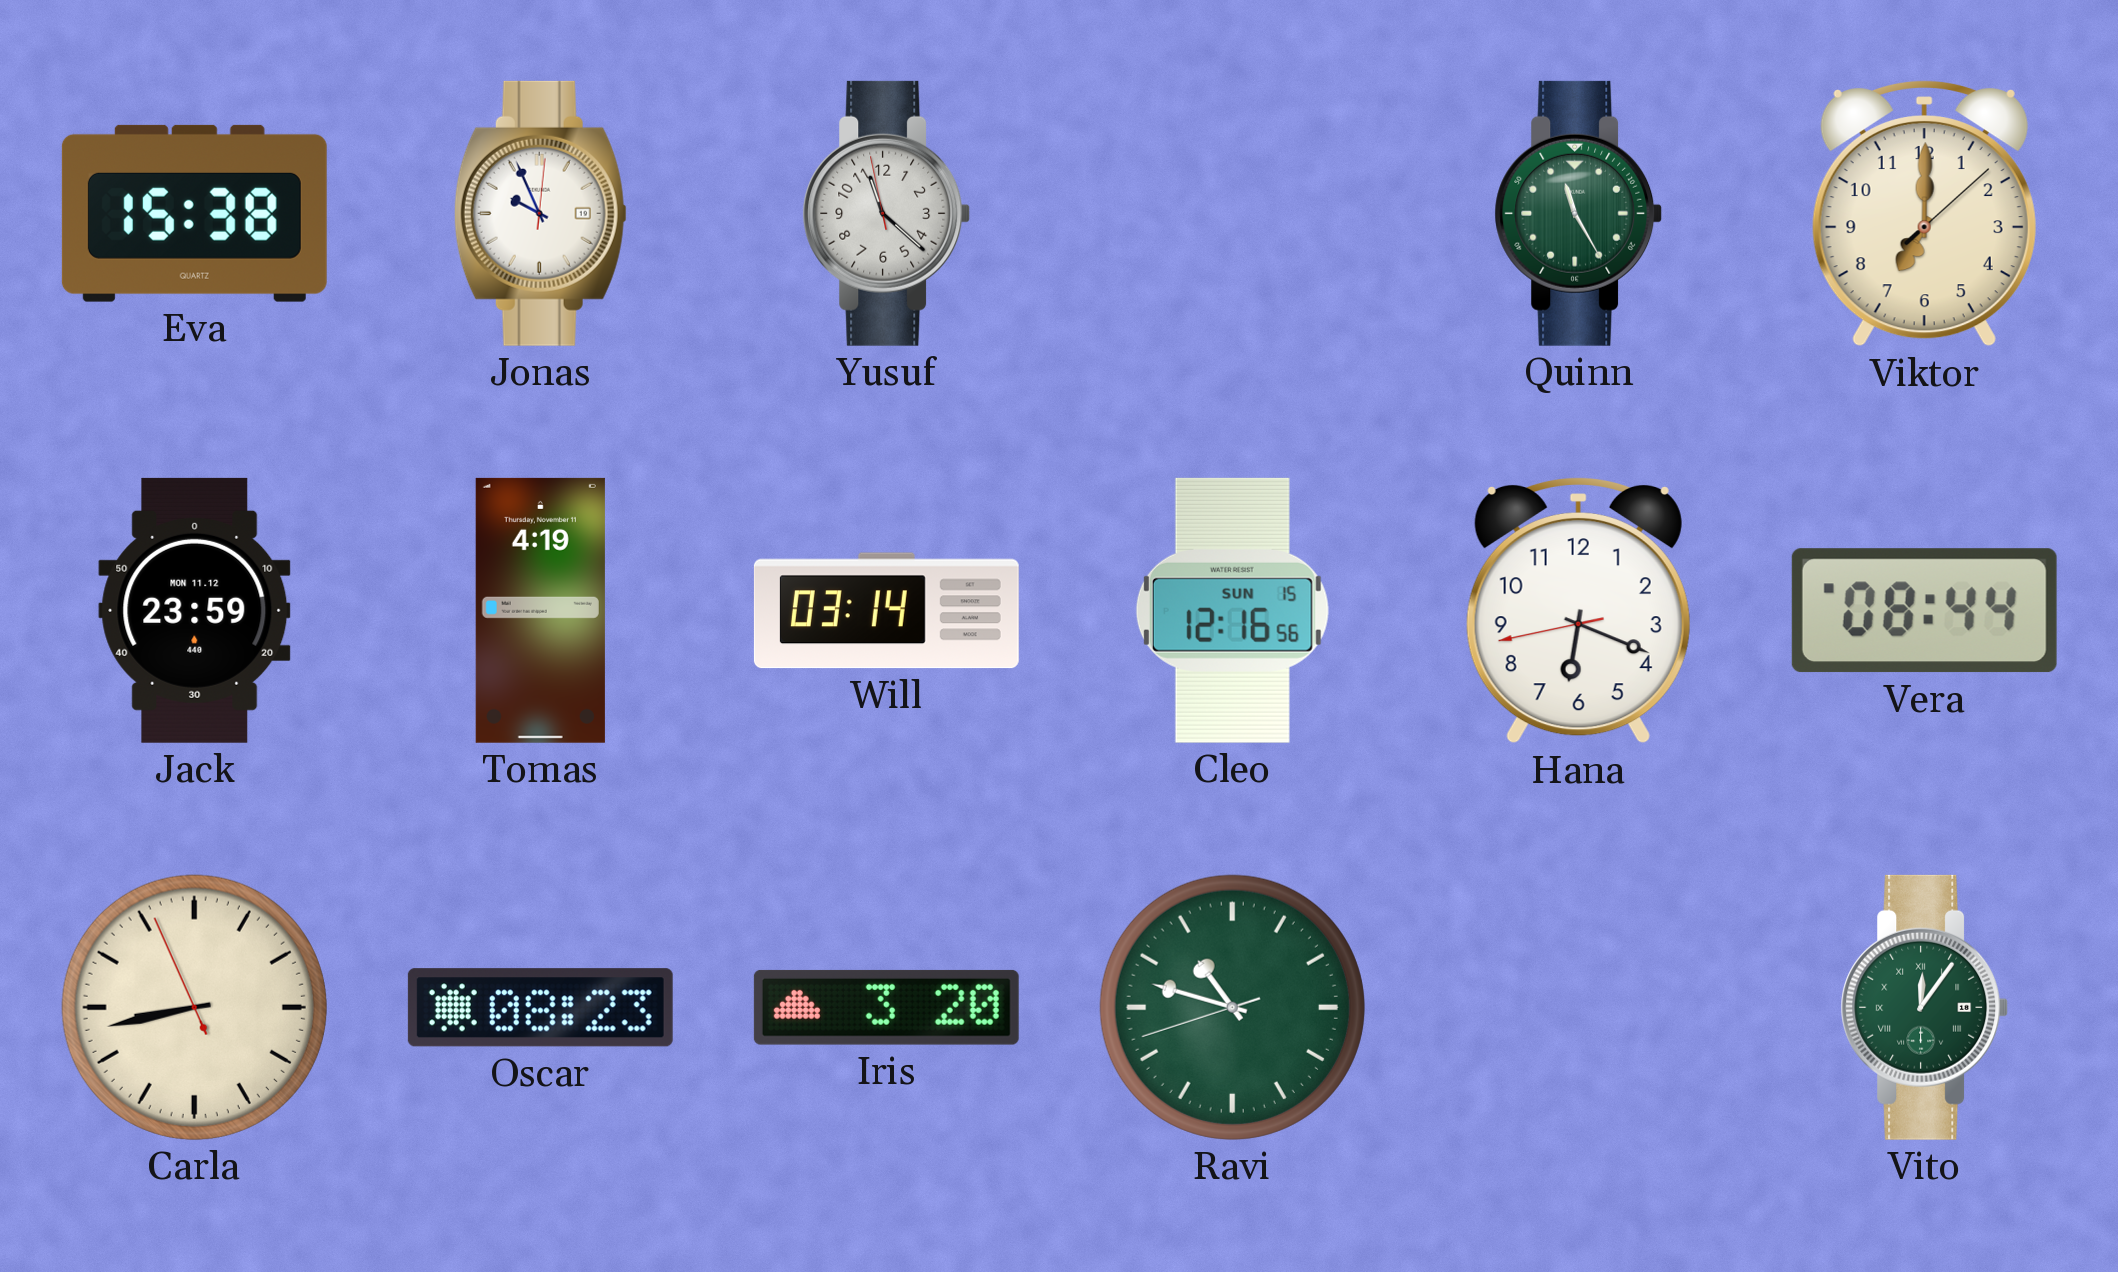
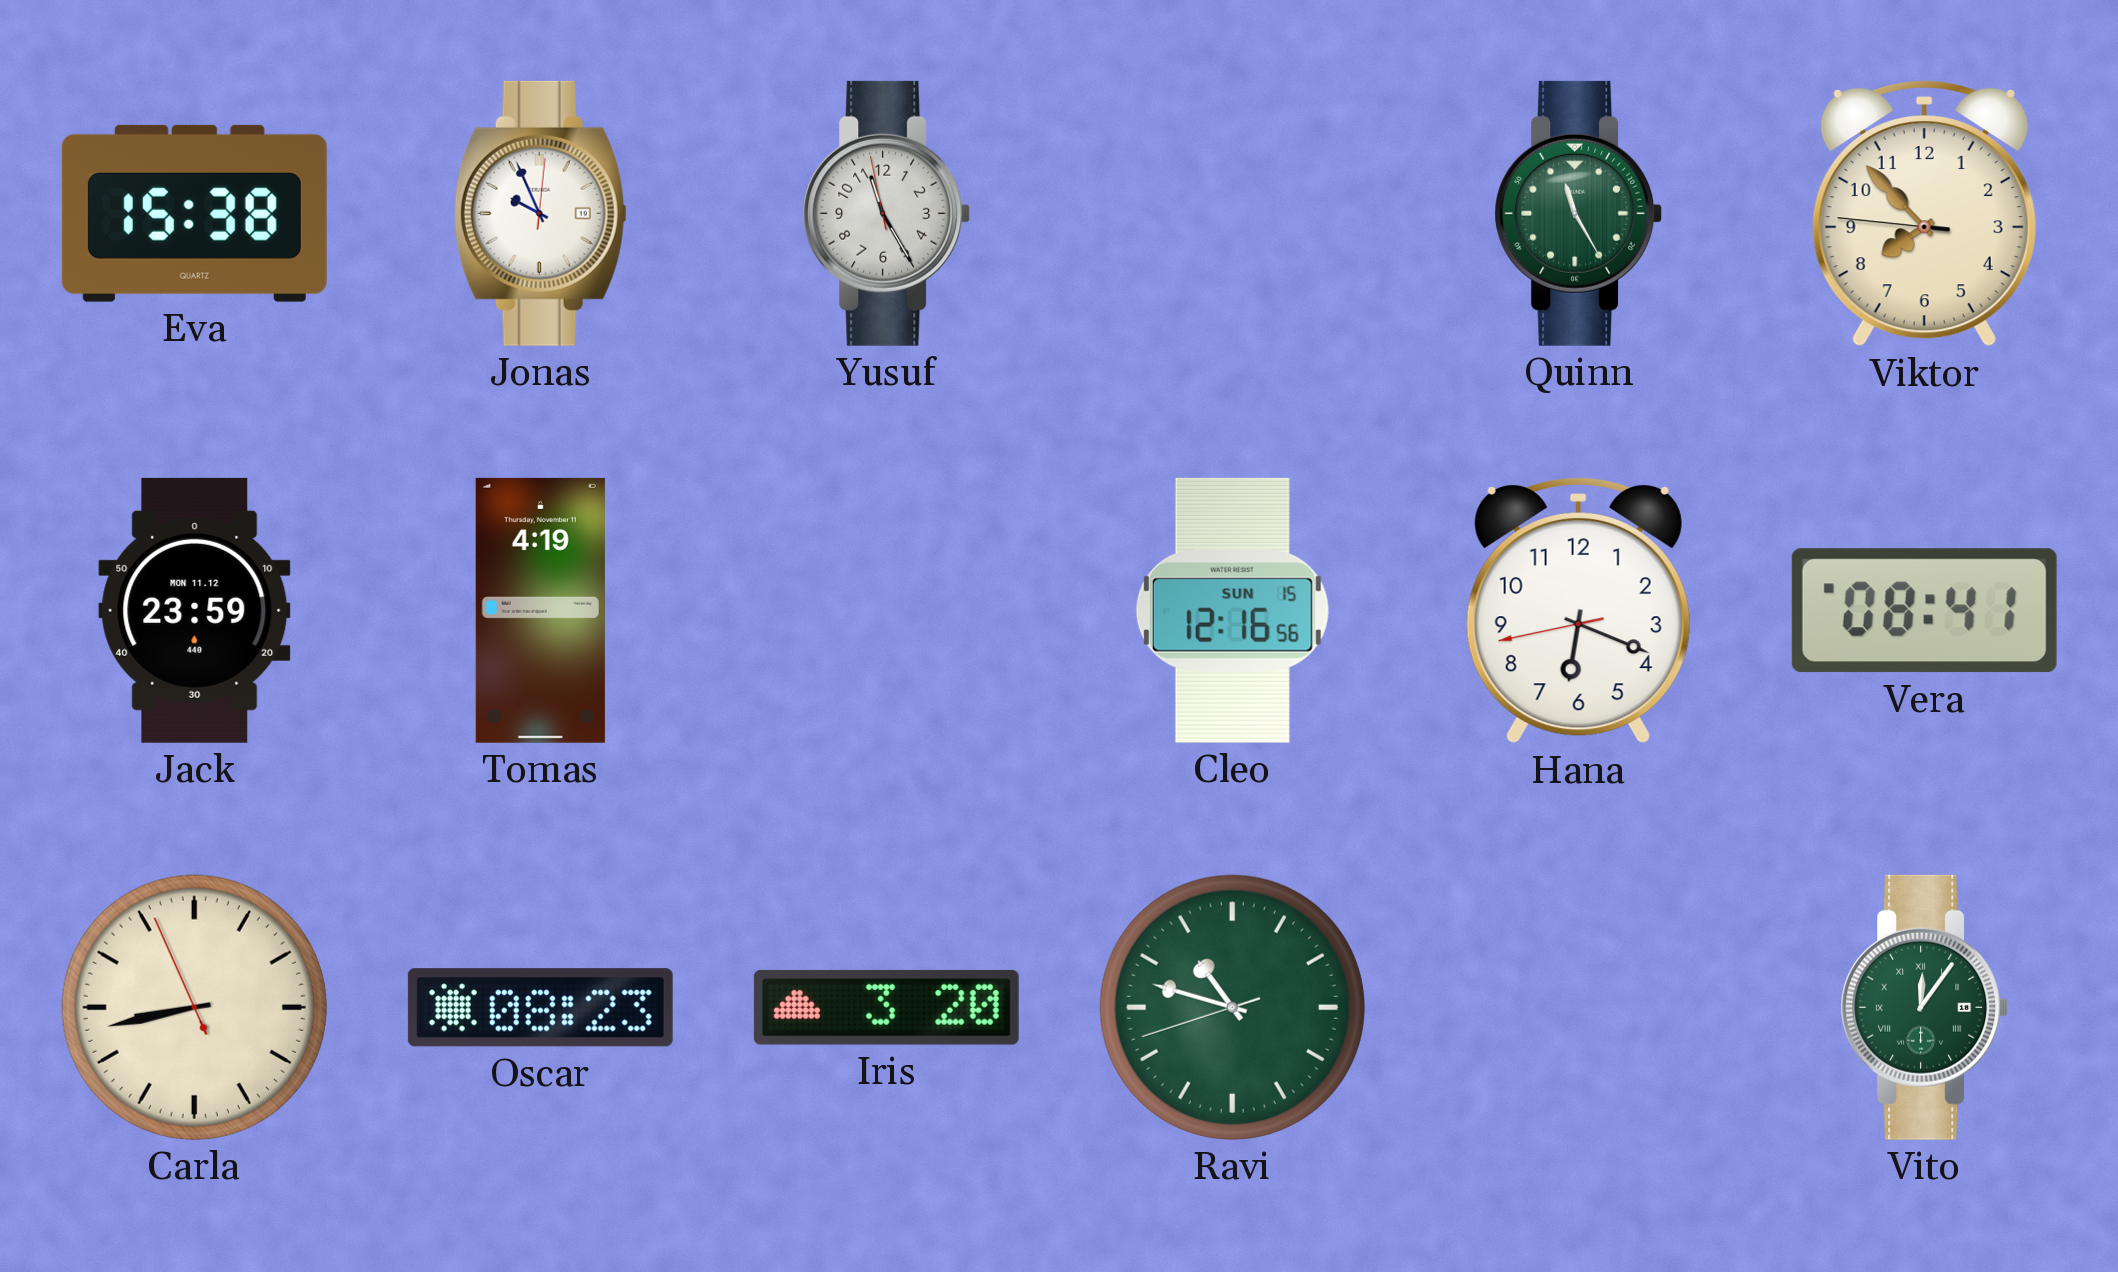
Yusuf: 11:21 -> 11:24 (887, 213)
Viktor: 7:00 -> 7:52 (1924, 213)
Will: 03:14 -> none (886, 611)
Vera: 08:44 -> 08:41 (1924, 611)
